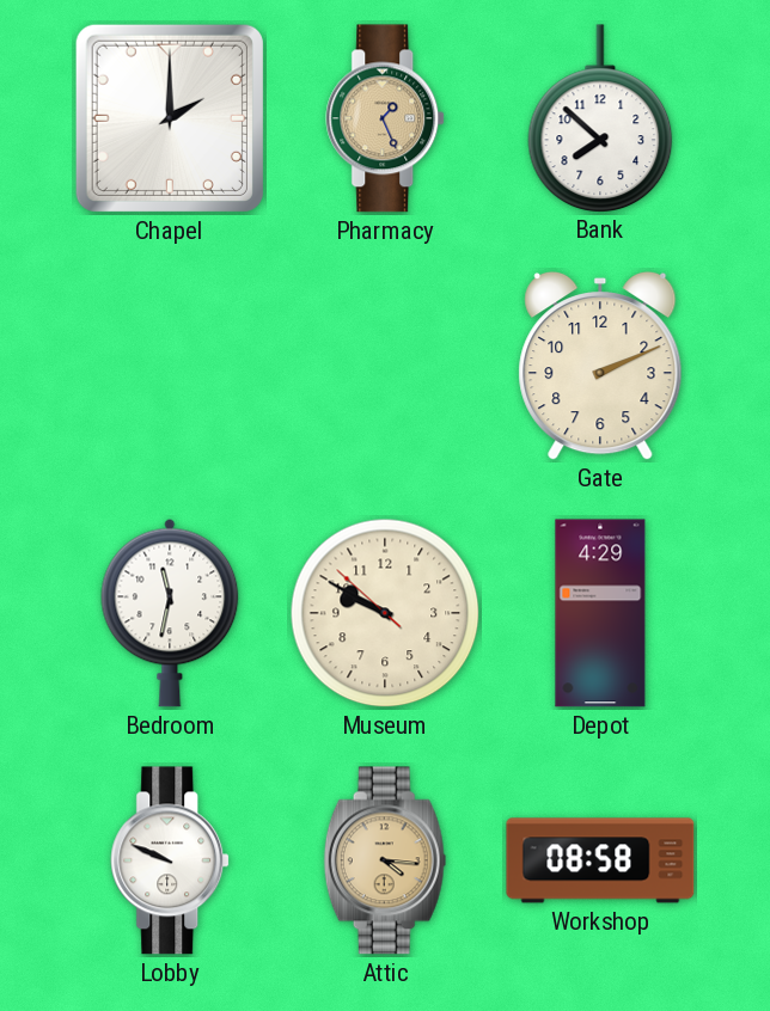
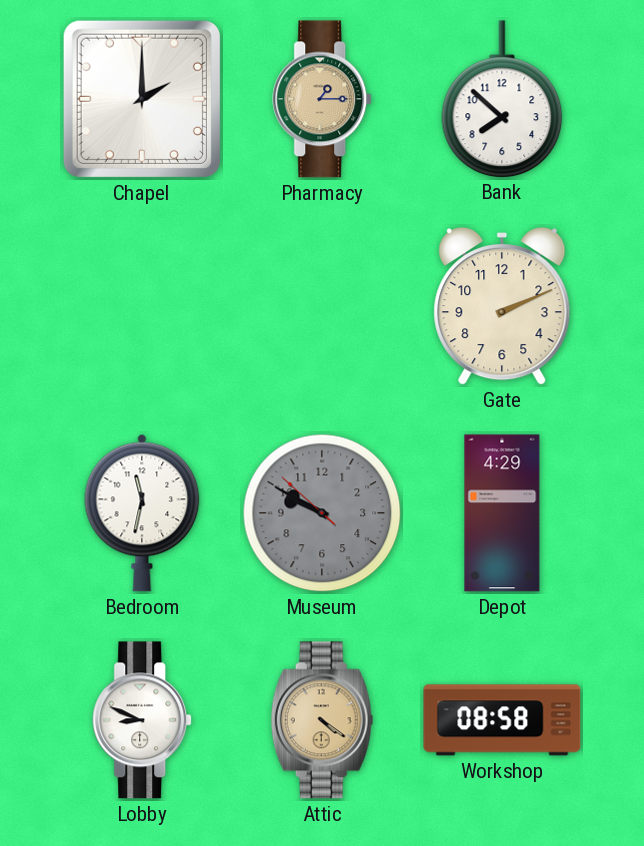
Pharmacy: 1:26 -> 1:15 (323, 99)
Museum dial: cream -> grey (322, 513)
Lobby: 9:49 -> 8:49 (143, 720)
Attic: 4:16 -> 4:21 (322, 720)
